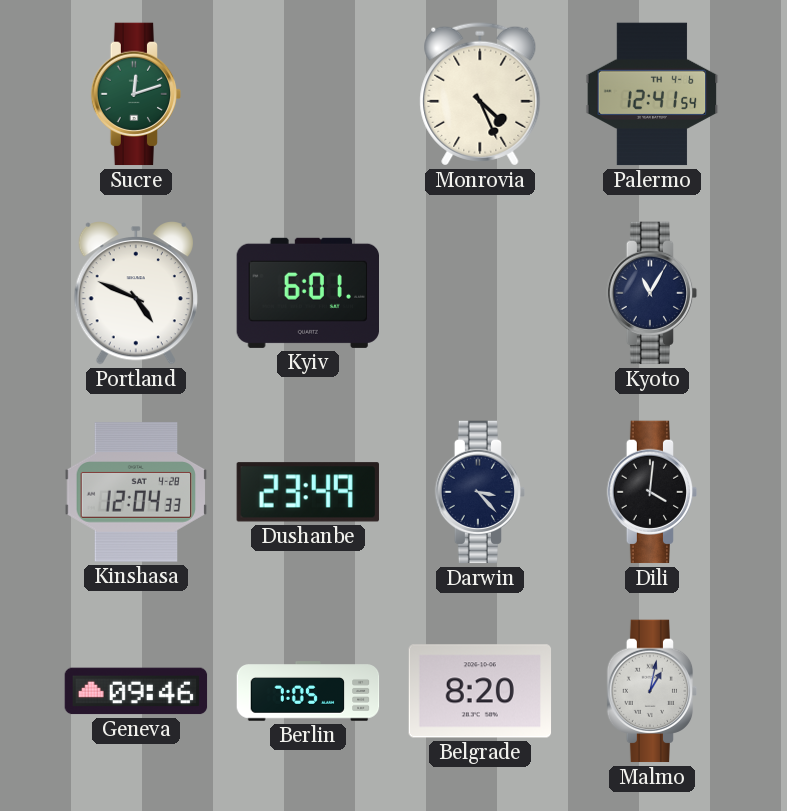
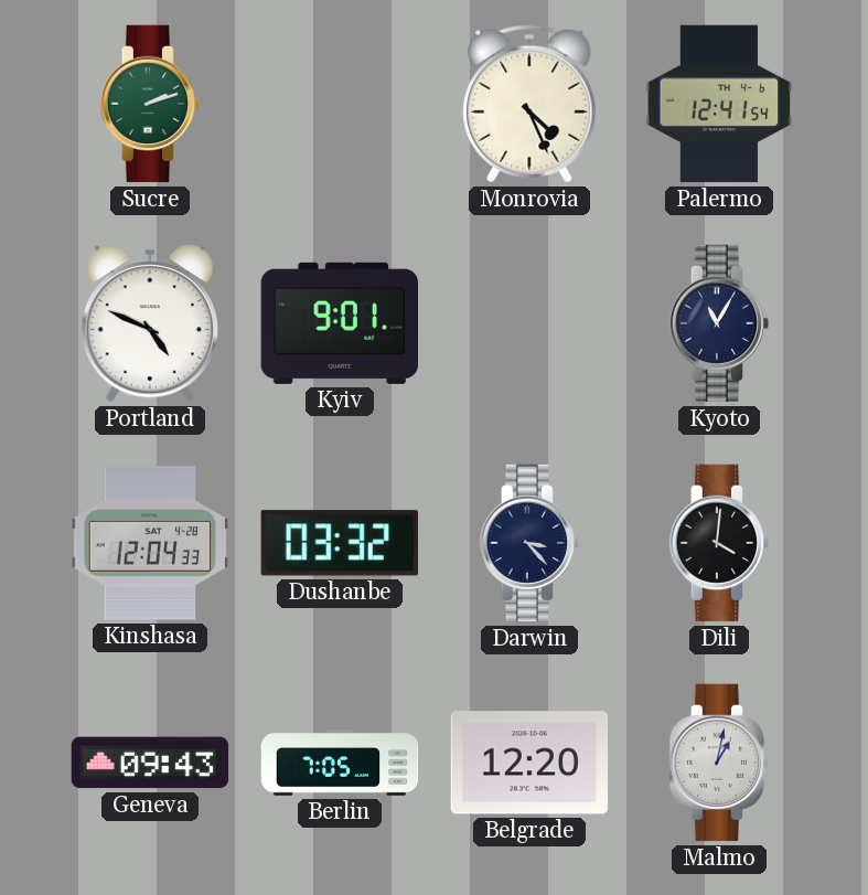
Sucre: 12:12 -> 2:12 (150, 104)
Kyiv: 6:01 -> 9:01 (340, 323)
Dushanbe: 23:49 -> 03:32 (340, 543)
Geneva: 09:46 -> 09:43 (150, 763)
Belgrade: 8:20 -> 12:20 (529, 763)
